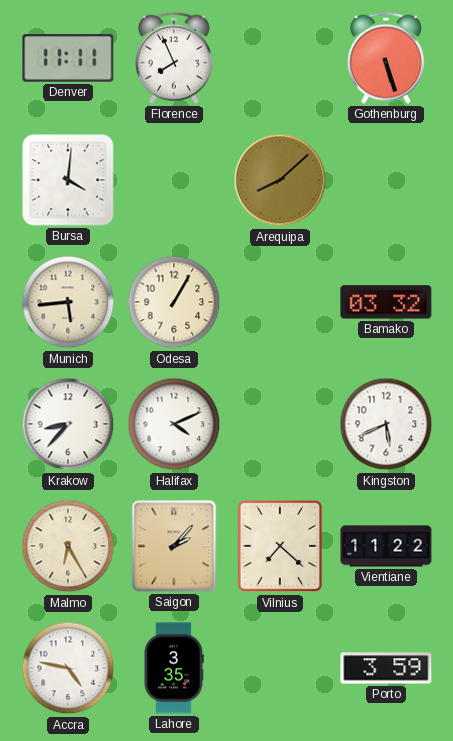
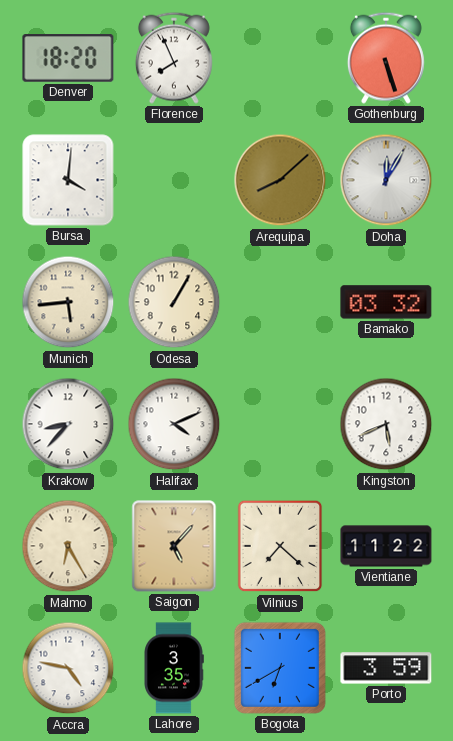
Denver: 11:11 -> 18:20 (68, 58)
Doha: none -> 12:05 (386, 180)
Saigon: 2:07 -> 5:07 (174, 546)
Bogota: none -> 6:40 (280, 668)
